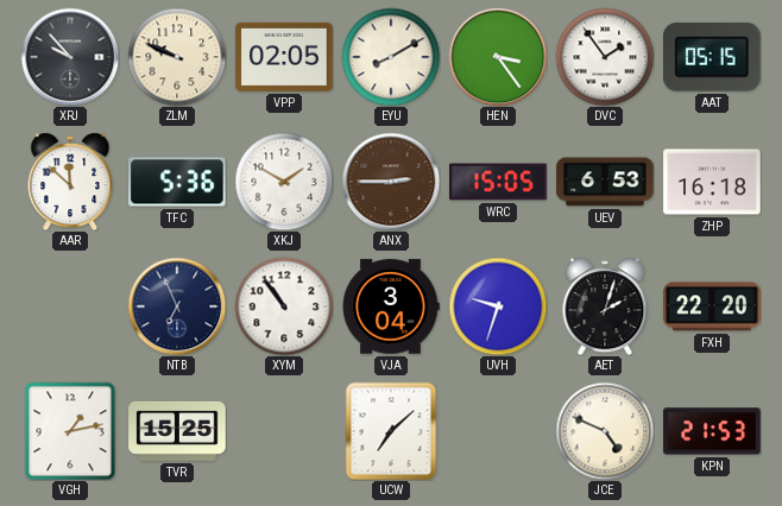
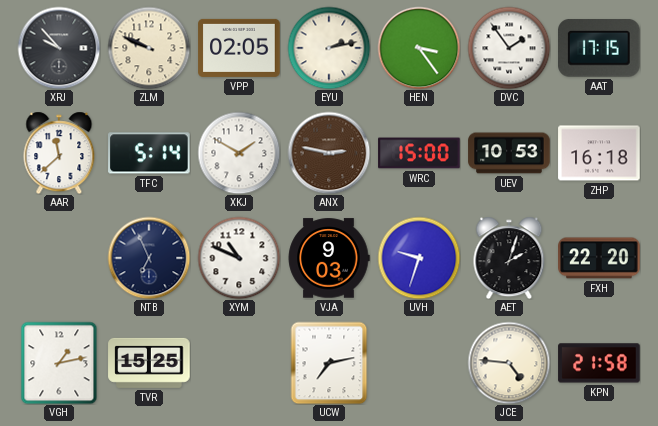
EYU: 8:10 -> 2:13 (329, 48)
AAT: 05:15 -> 17:15 (600, 49)
AAR: 11:52 -> 11:38 (59, 153)
TFC: 5:36 -> 5:14 (149, 153)
ANX: 2:45 -> 2:47 (329, 153)
WRC: 15:05 -> 15:00 (419, 153)
UEV: 6:53 -> 10:53 (509, 153)
XYM: 10:54 -> 10:49 (239, 258)
VJA: 3:04 -> 9:03 (329, 258)
UCW: 7:08 -> 7:13 (329, 363)
JCE: 4:49 -> 4:46 (509, 363)
KPN: 21:53 -> 21:58 (599, 363)
